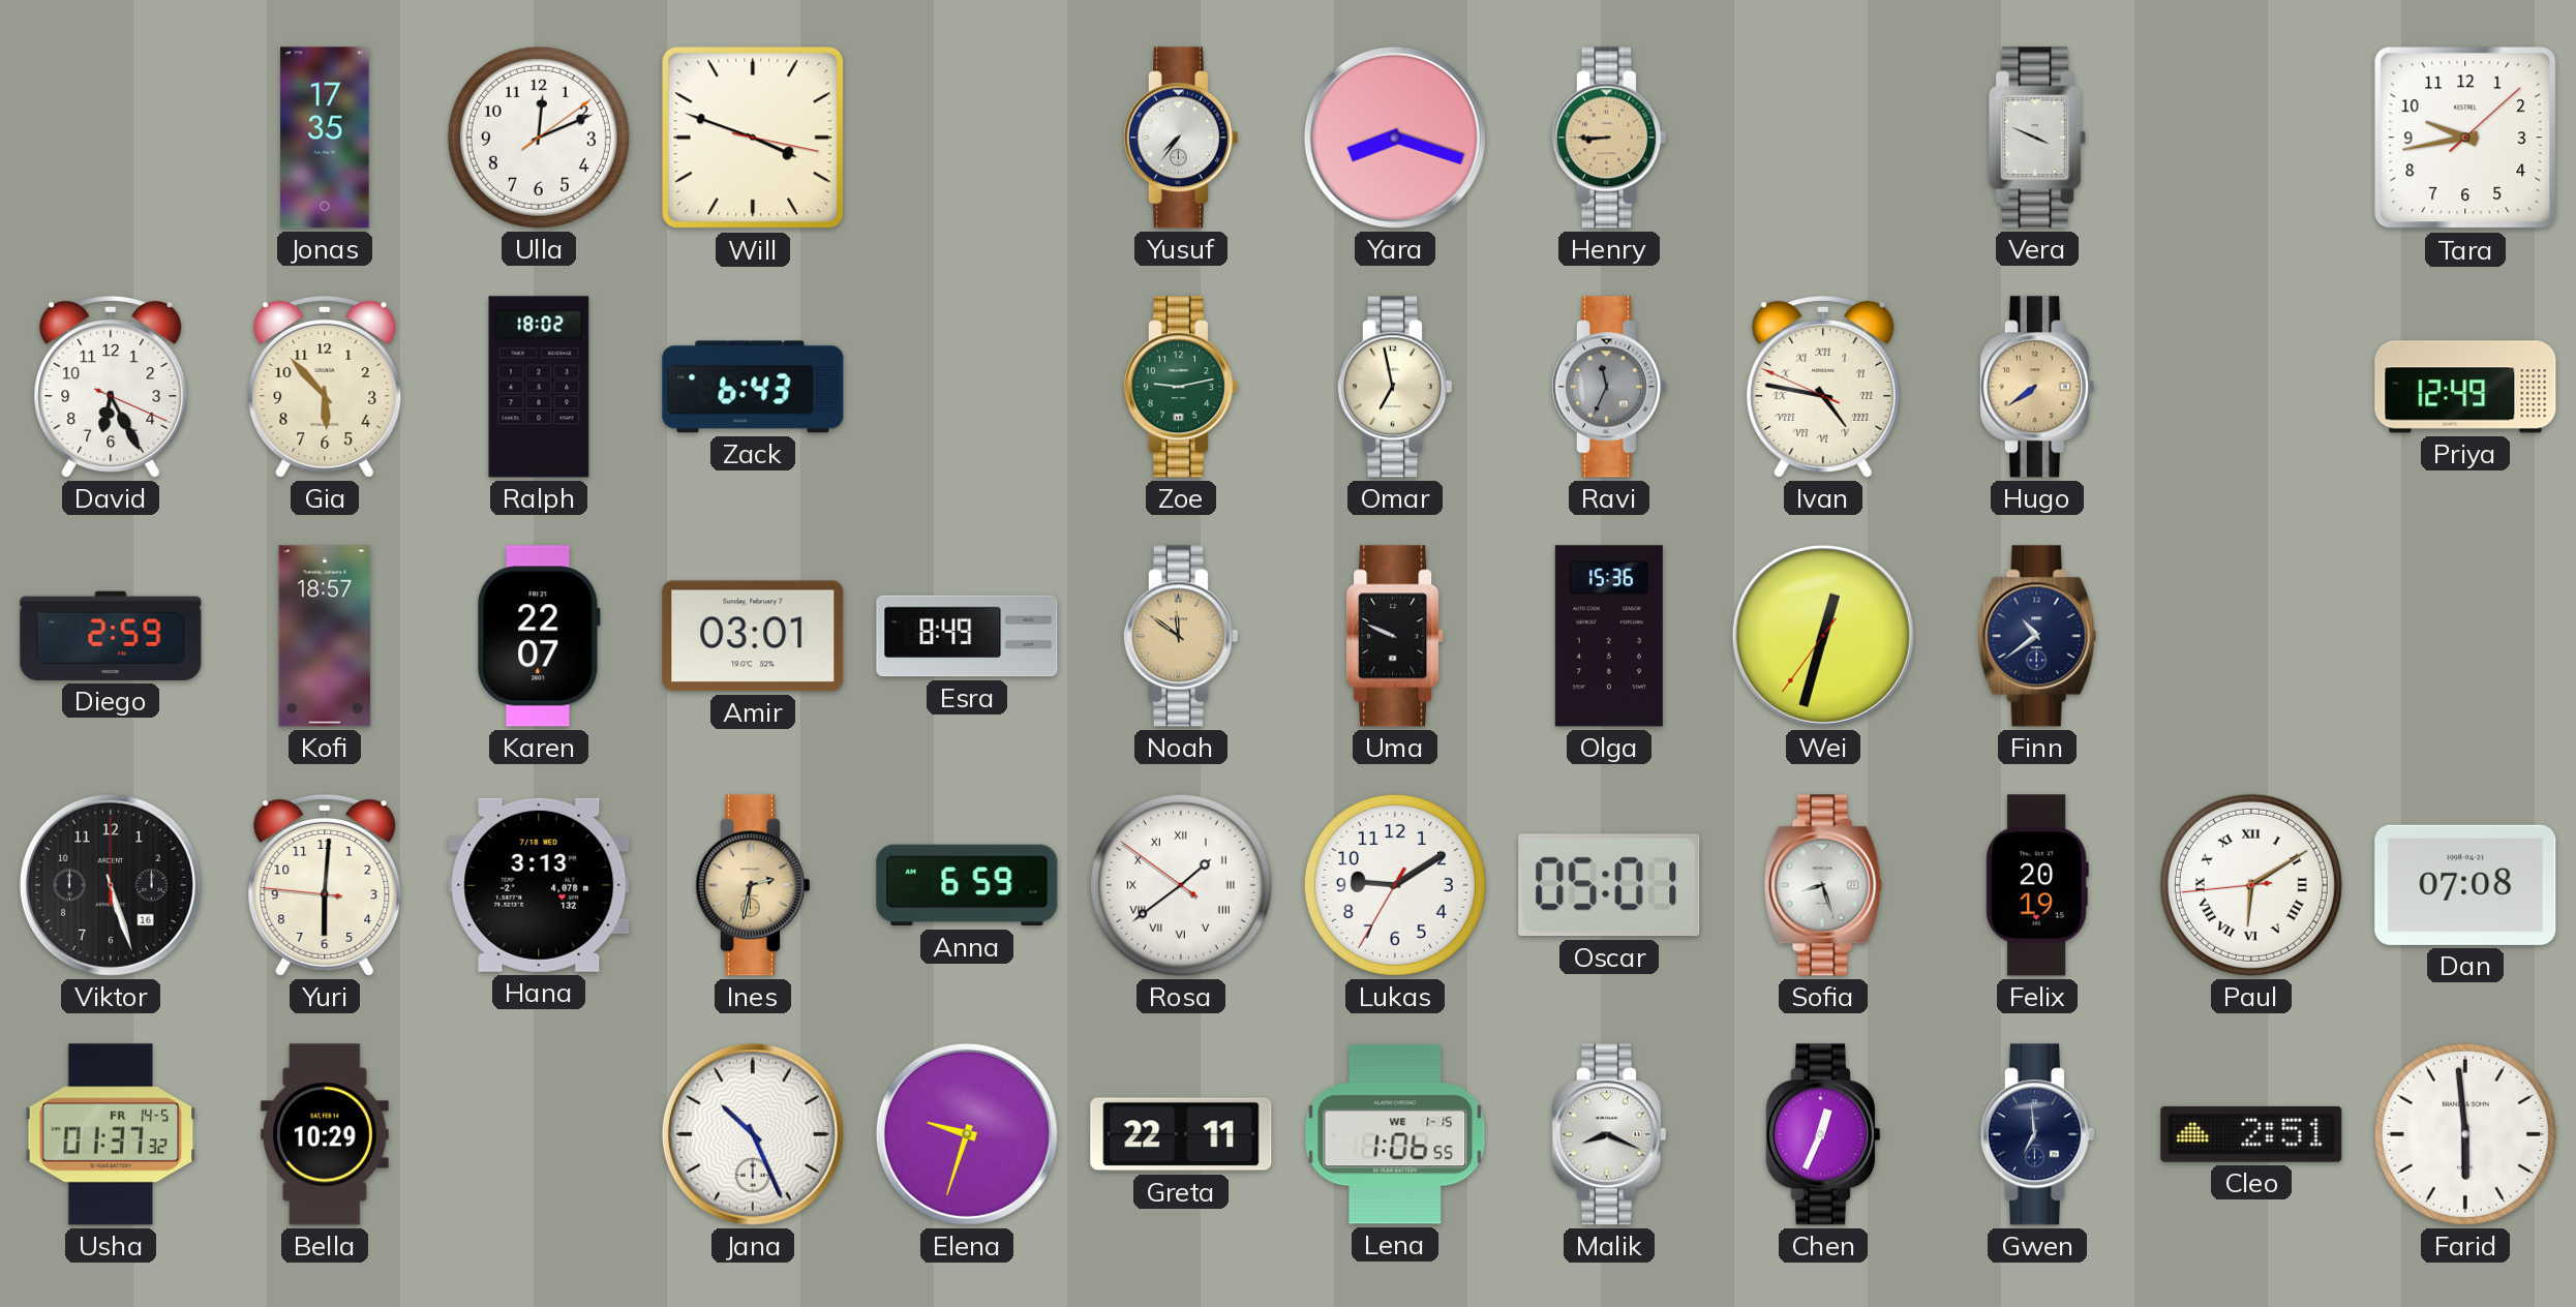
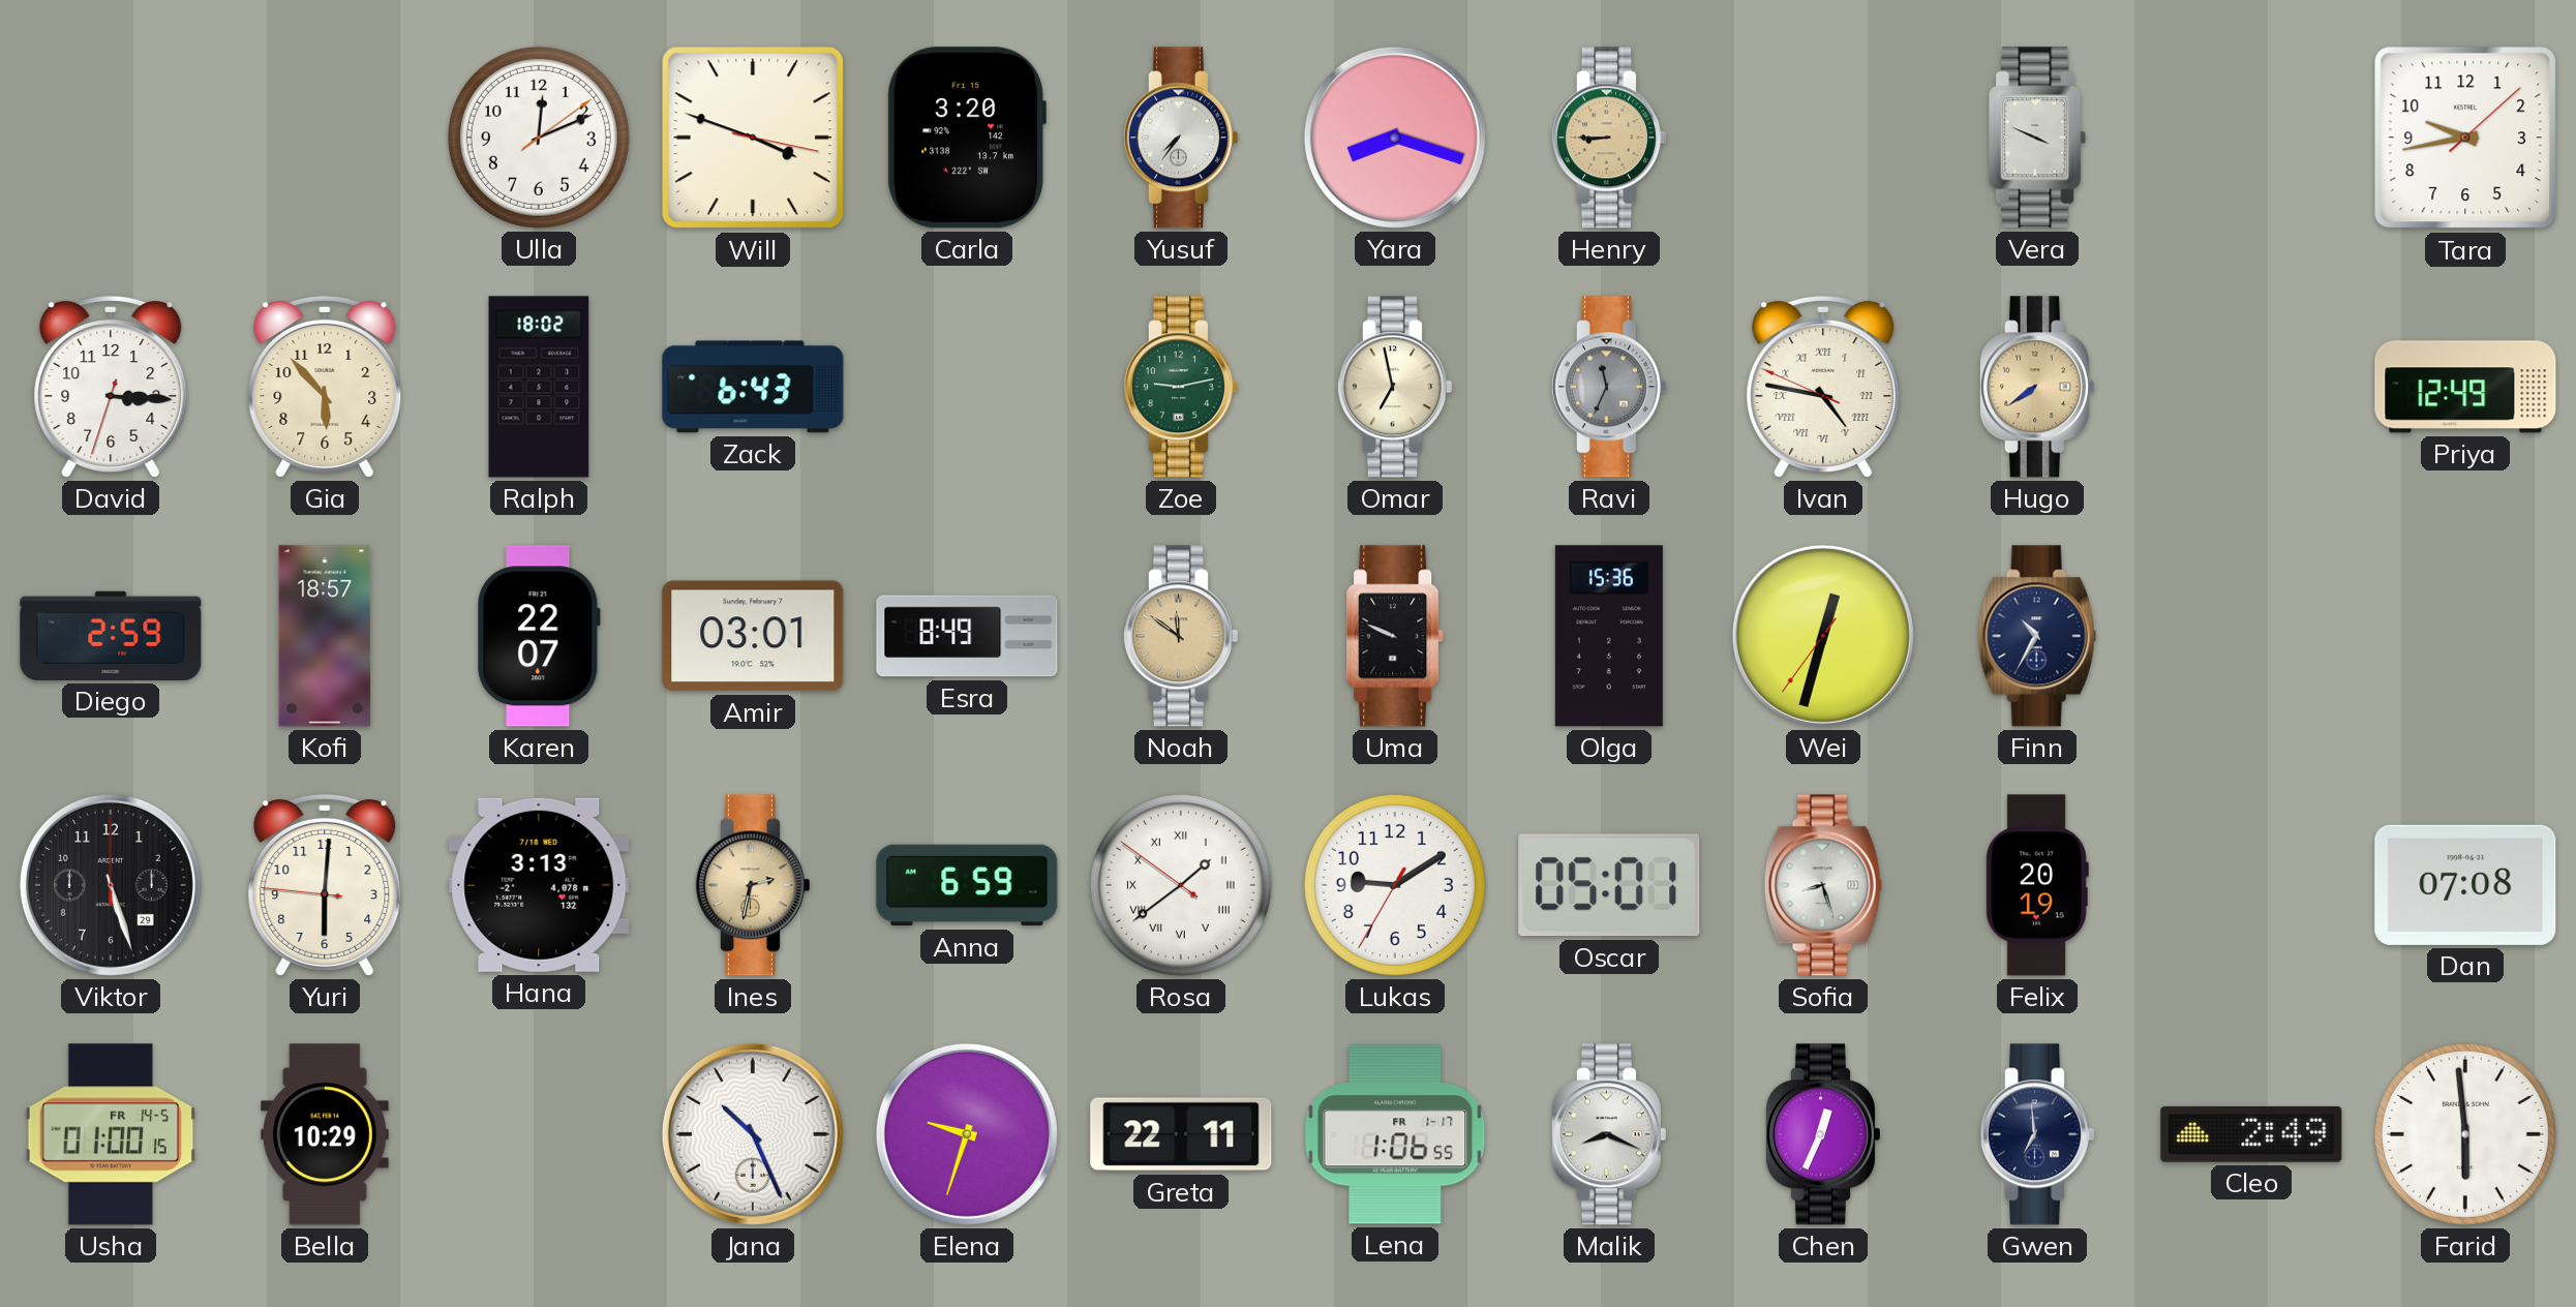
Jonas: 17:35 -> none (325, 138)
Carla: none -> 3:20 (967, 138)
David: 6:25 -> 3:15 (111, 387)
Finn: 10:39 -> 10:35 (2037, 636)
Viktor date: 16 -> 29 (111, 885)
Paul: 6:09 -> none (2251, 885)
Usha: 01:37 -> 01:00 (111, 1134)
Lena date: WE 1-15 -> FR 1-17 (1395, 1134)
Cleo: 2:51 -> 2:49 (2251, 1134)
